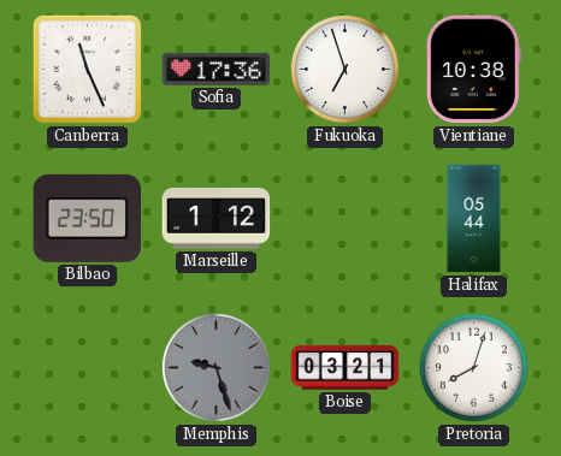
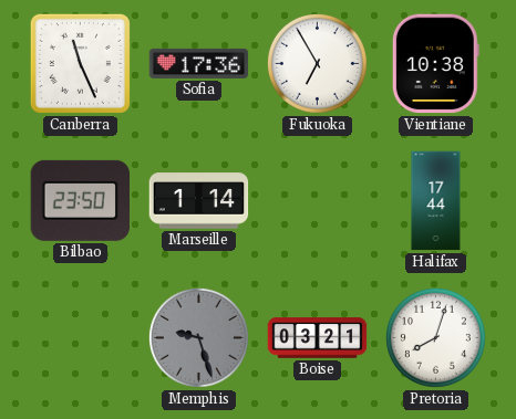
Fukuoka: 6:57 -> 6:55 (317, 63)
Marseille: 1:12 -> 1:14 (199, 201)
Halifax: 05:44 -> 17:44 (436, 201)
